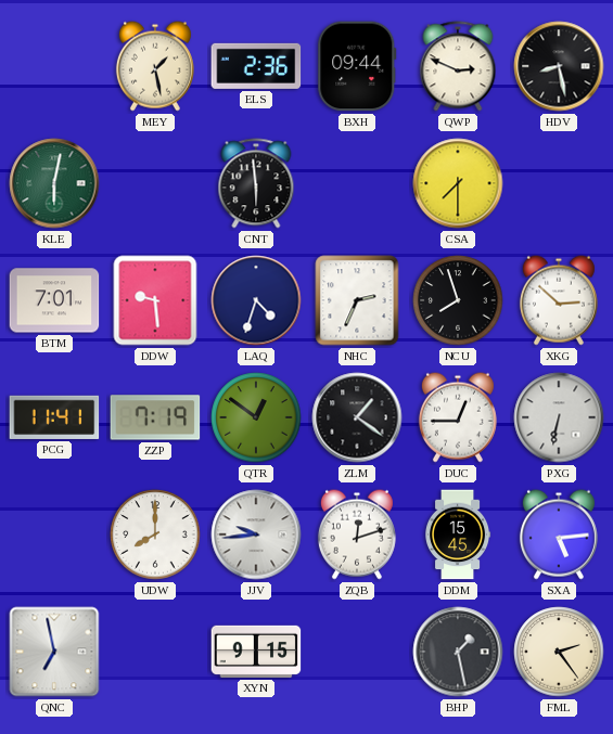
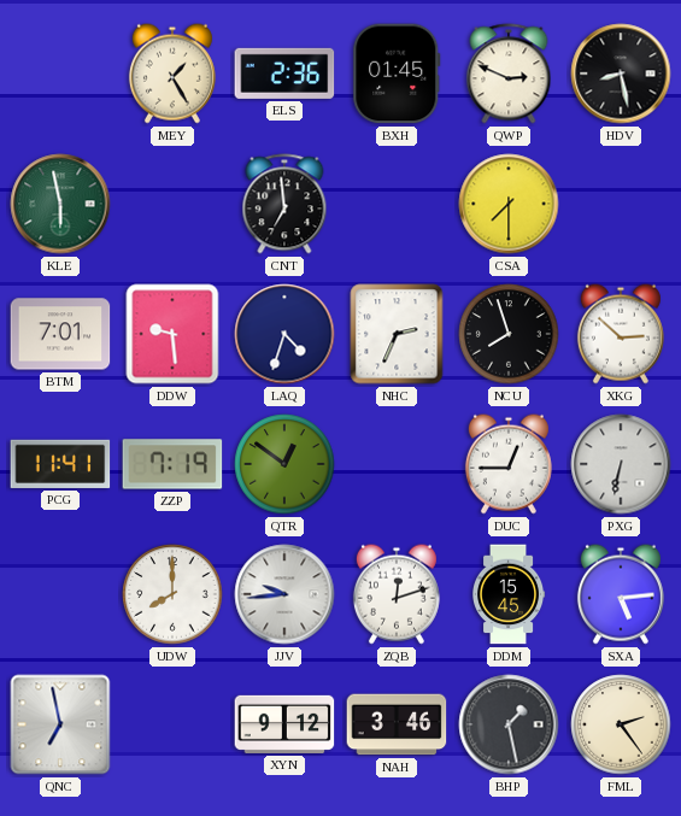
MEY: 1:28 -> 1:25 (172, 74)
BXH: 09:44 -> 01:45 (397, 74)
KLE: 6:02 -> 5:58 (60, 204)
CNT: 5:59 -> 6:59 (284, 204)
ZLM: 1:21 -> none (357, 417)
XYN: 9:15 -> 9:12 (284, 724)
NAH: none -> 3:46 (397, 724)
